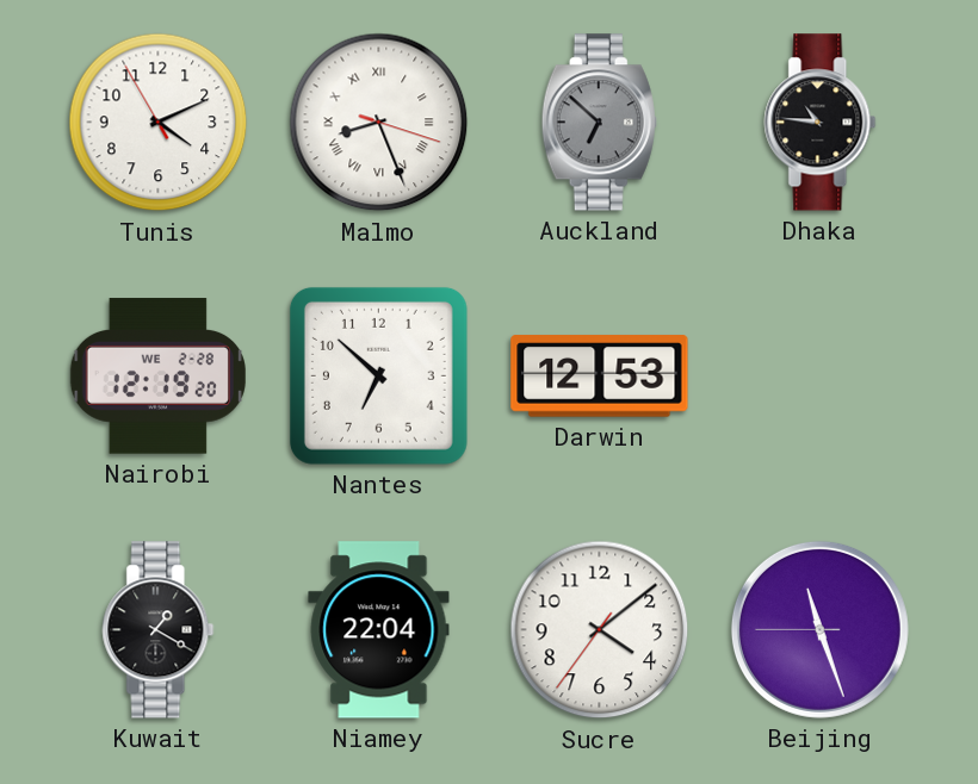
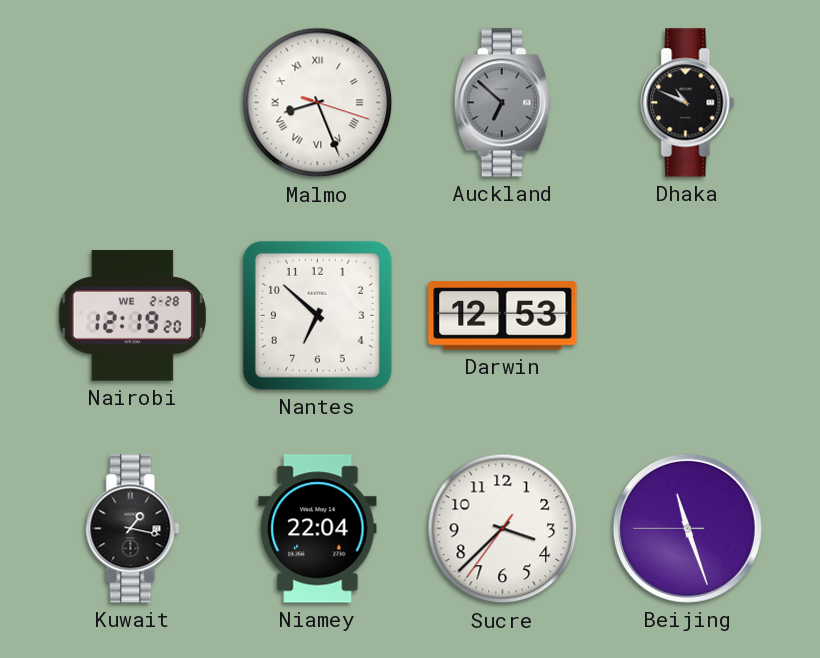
Tunis: 4:10 -> none (159, 123)
Dhaka: 10:46 -> 10:49 (688, 103)
Kuwait: 1:20 -> 1:17 (133, 529)
Sucre: 4:08 -> 3:37 (503, 529)
